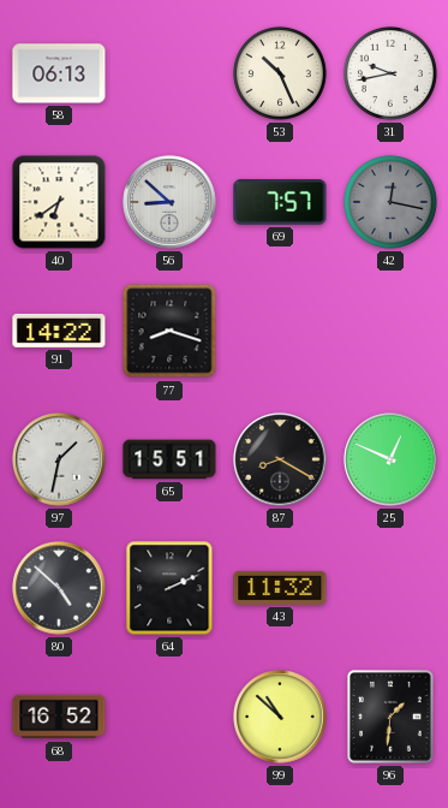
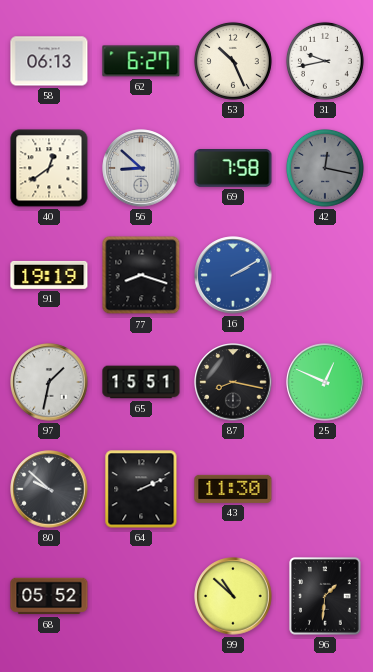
62: none -> 6:27 (141, 61)
40: 6:39 -> 12:39 (49, 168)
69: 7:57 -> 7:58 (233, 169)
91: 14:22 -> 19:19 (49, 275)
16: none -> 2:10 (233, 275)
87: 8:20 -> 8:17 (233, 382)
80: 4:52 -> 9:52 (49, 489)
43: 11:32 -> 11:30 (233, 489)
68: 16:52 -> 05:52 (49, 596)
